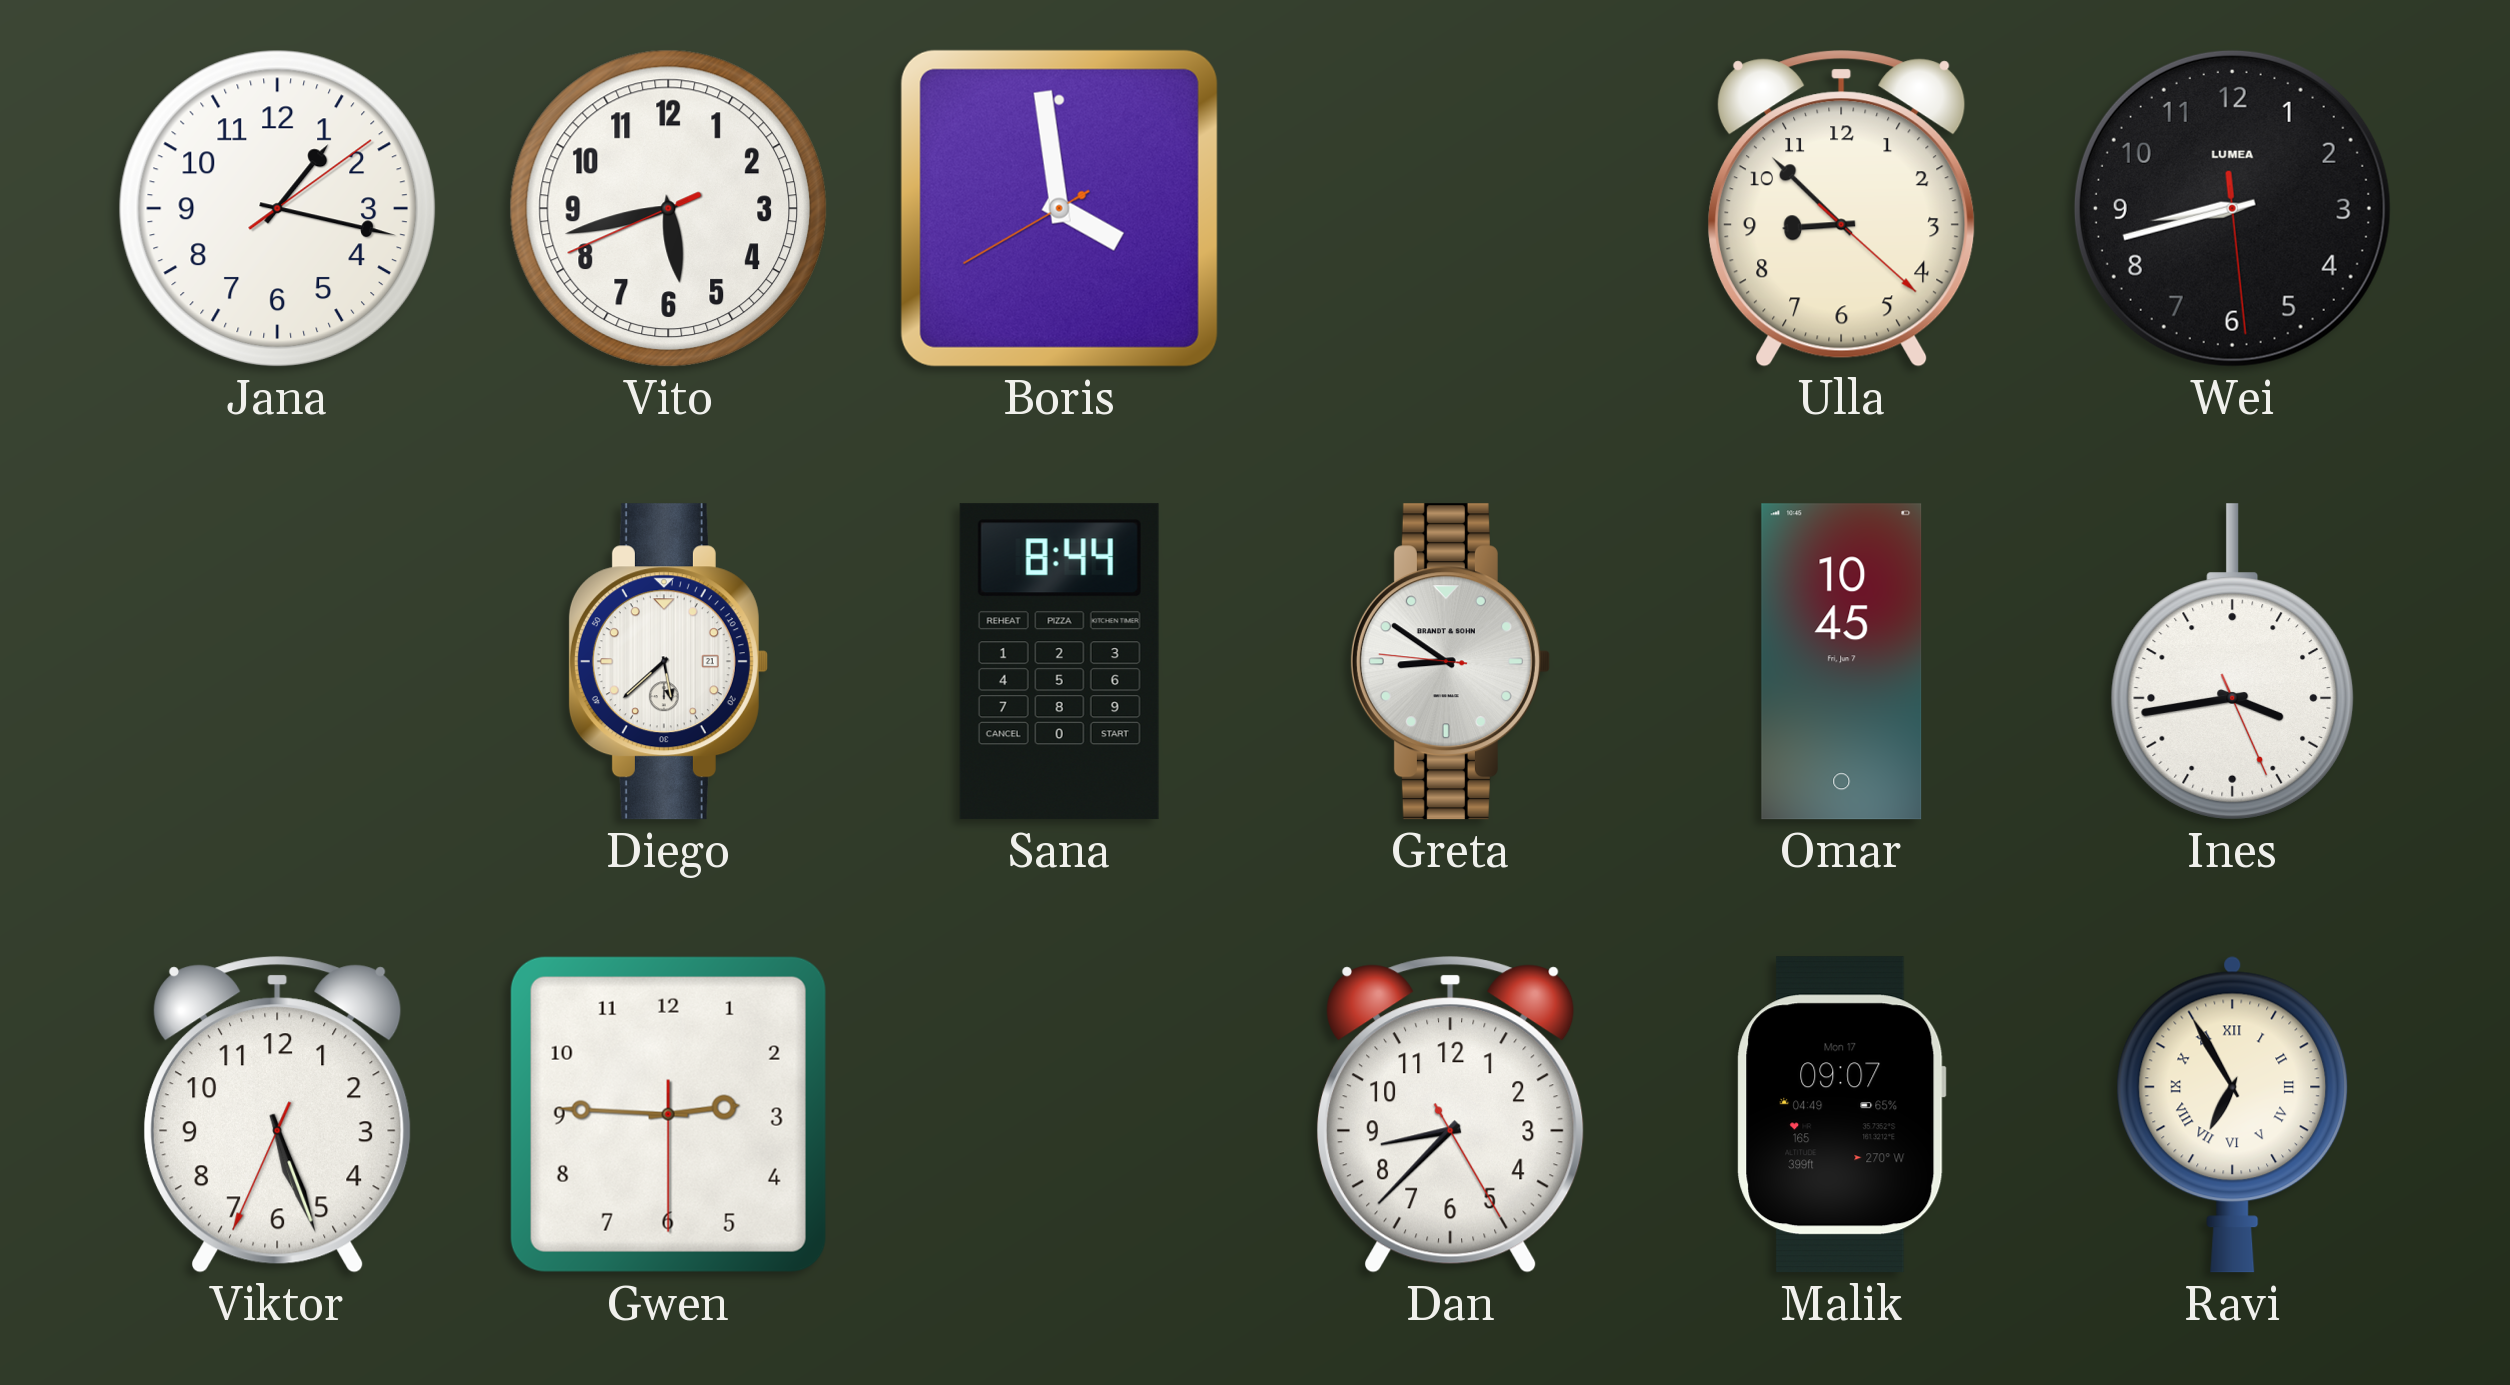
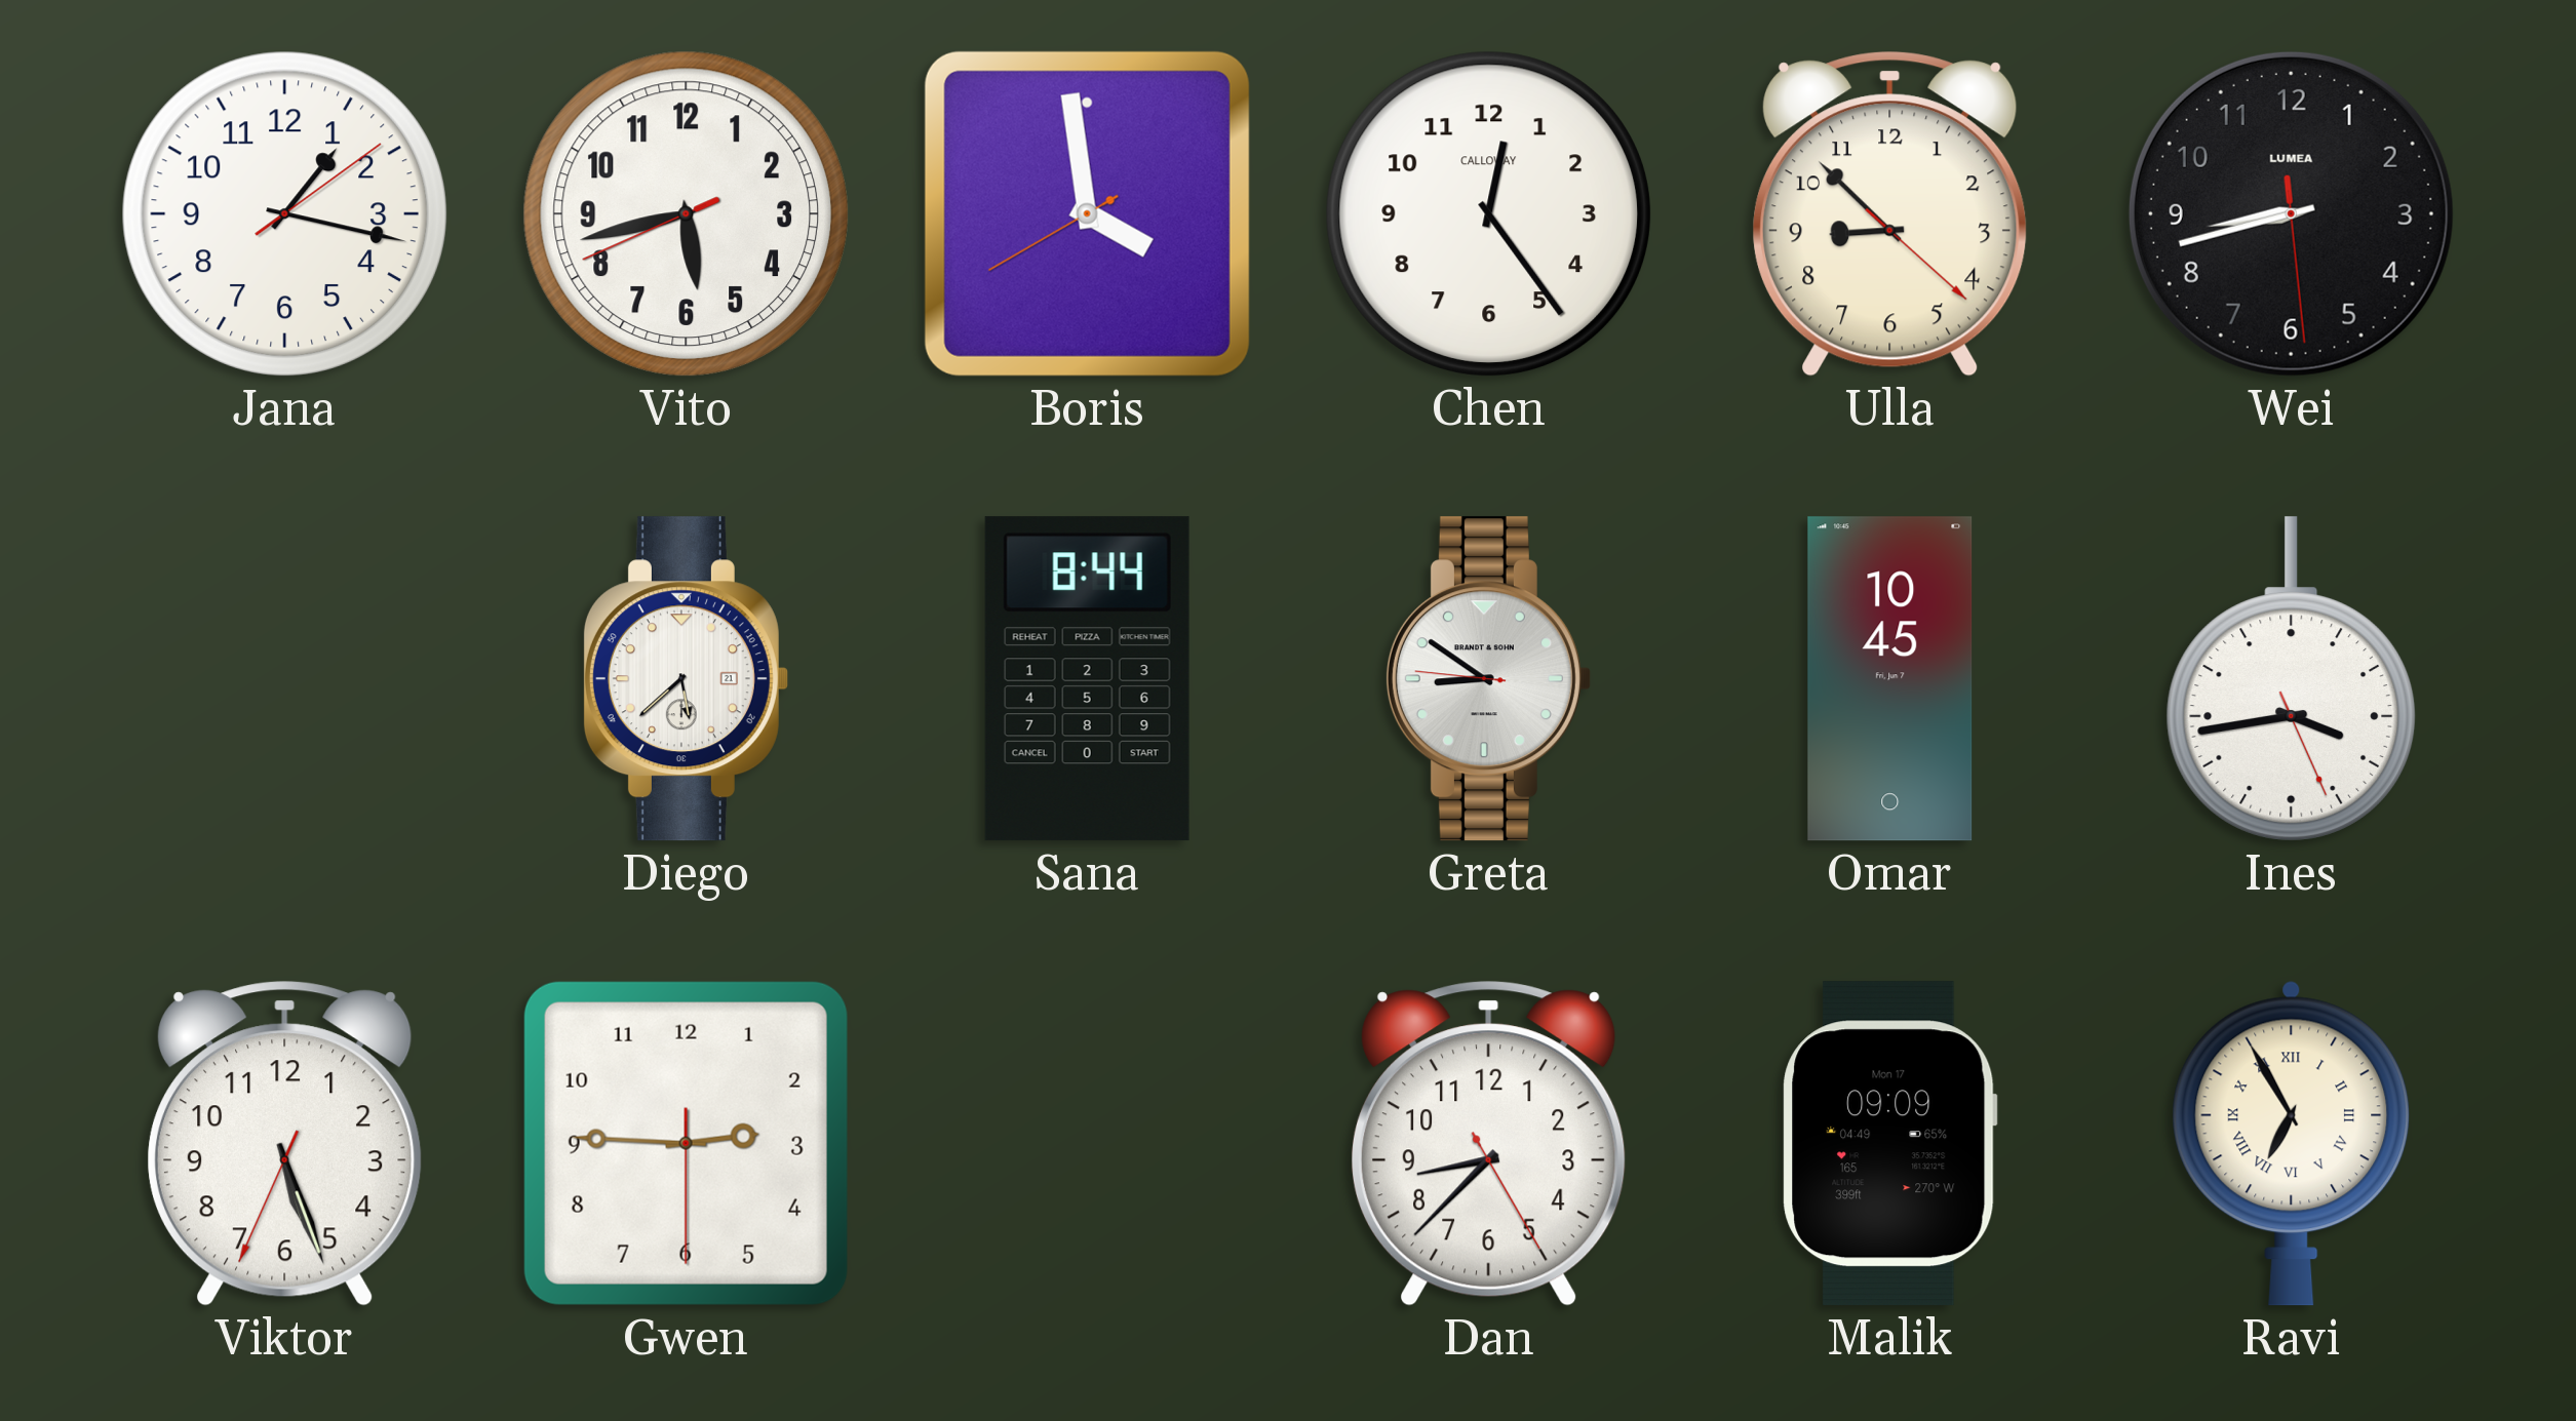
Chen: none -> 12:24 (1488, 213)
Malik: 09:07 -> 09:09 (1889, 1144)
